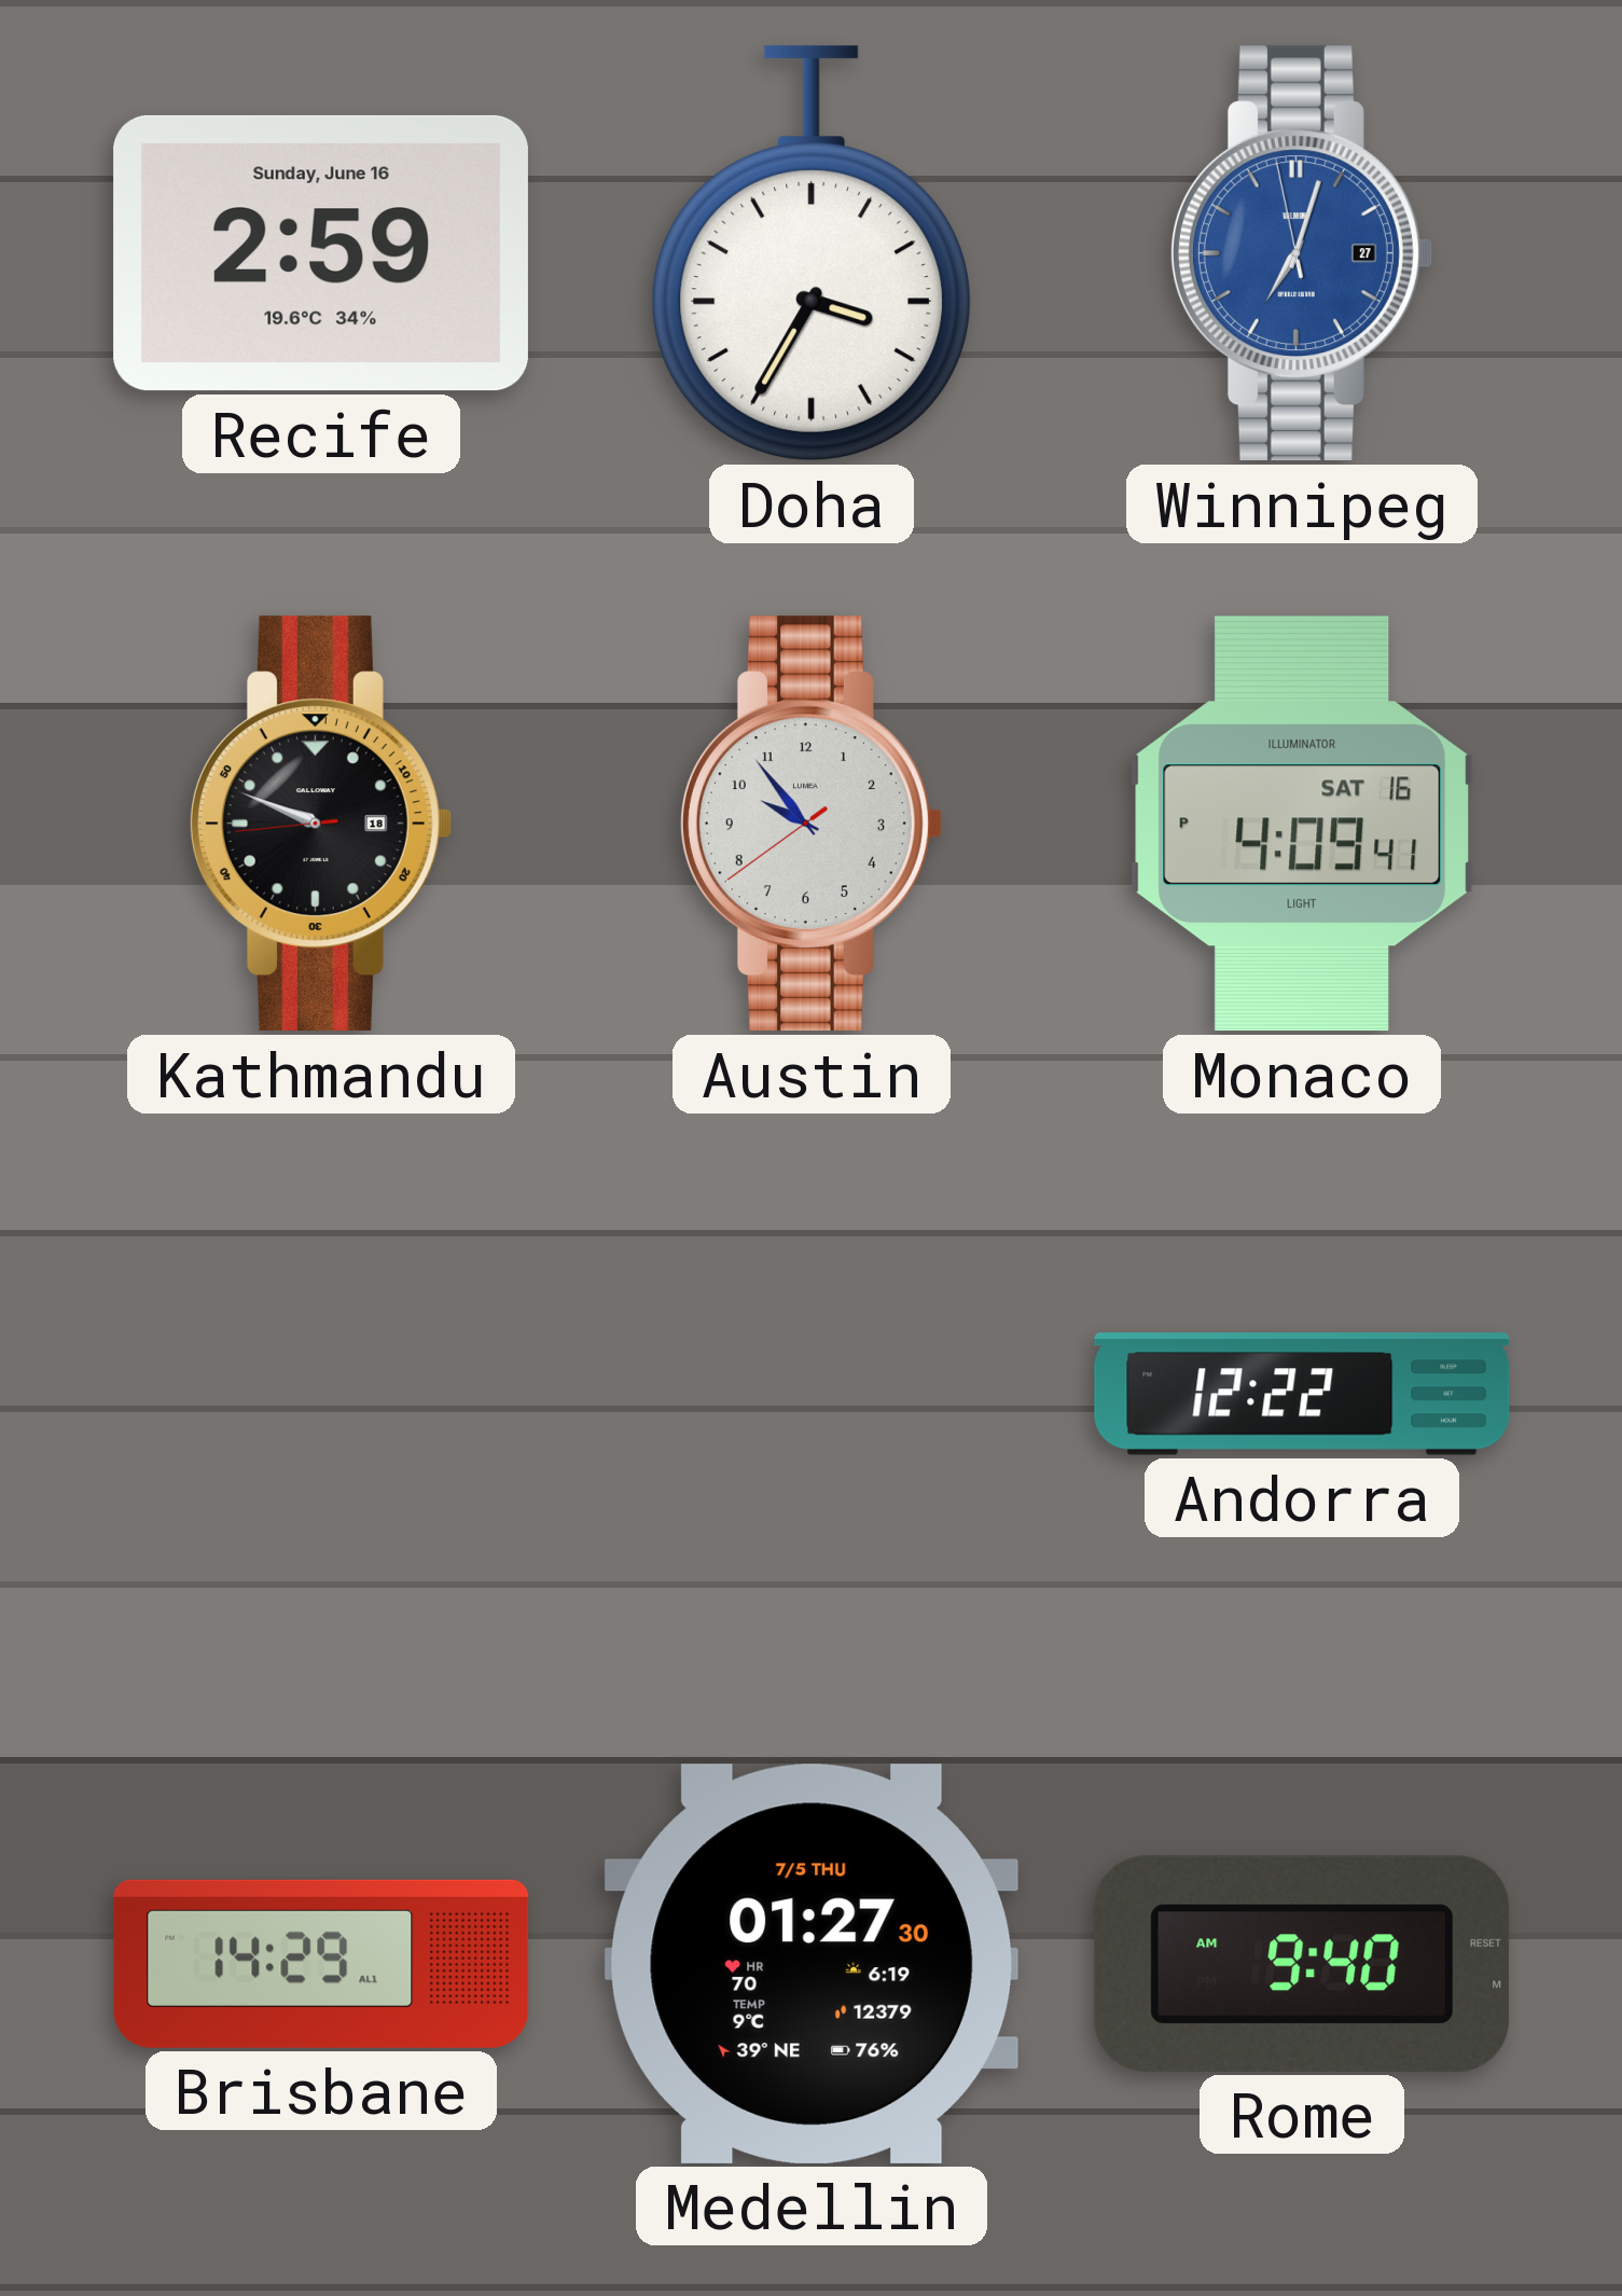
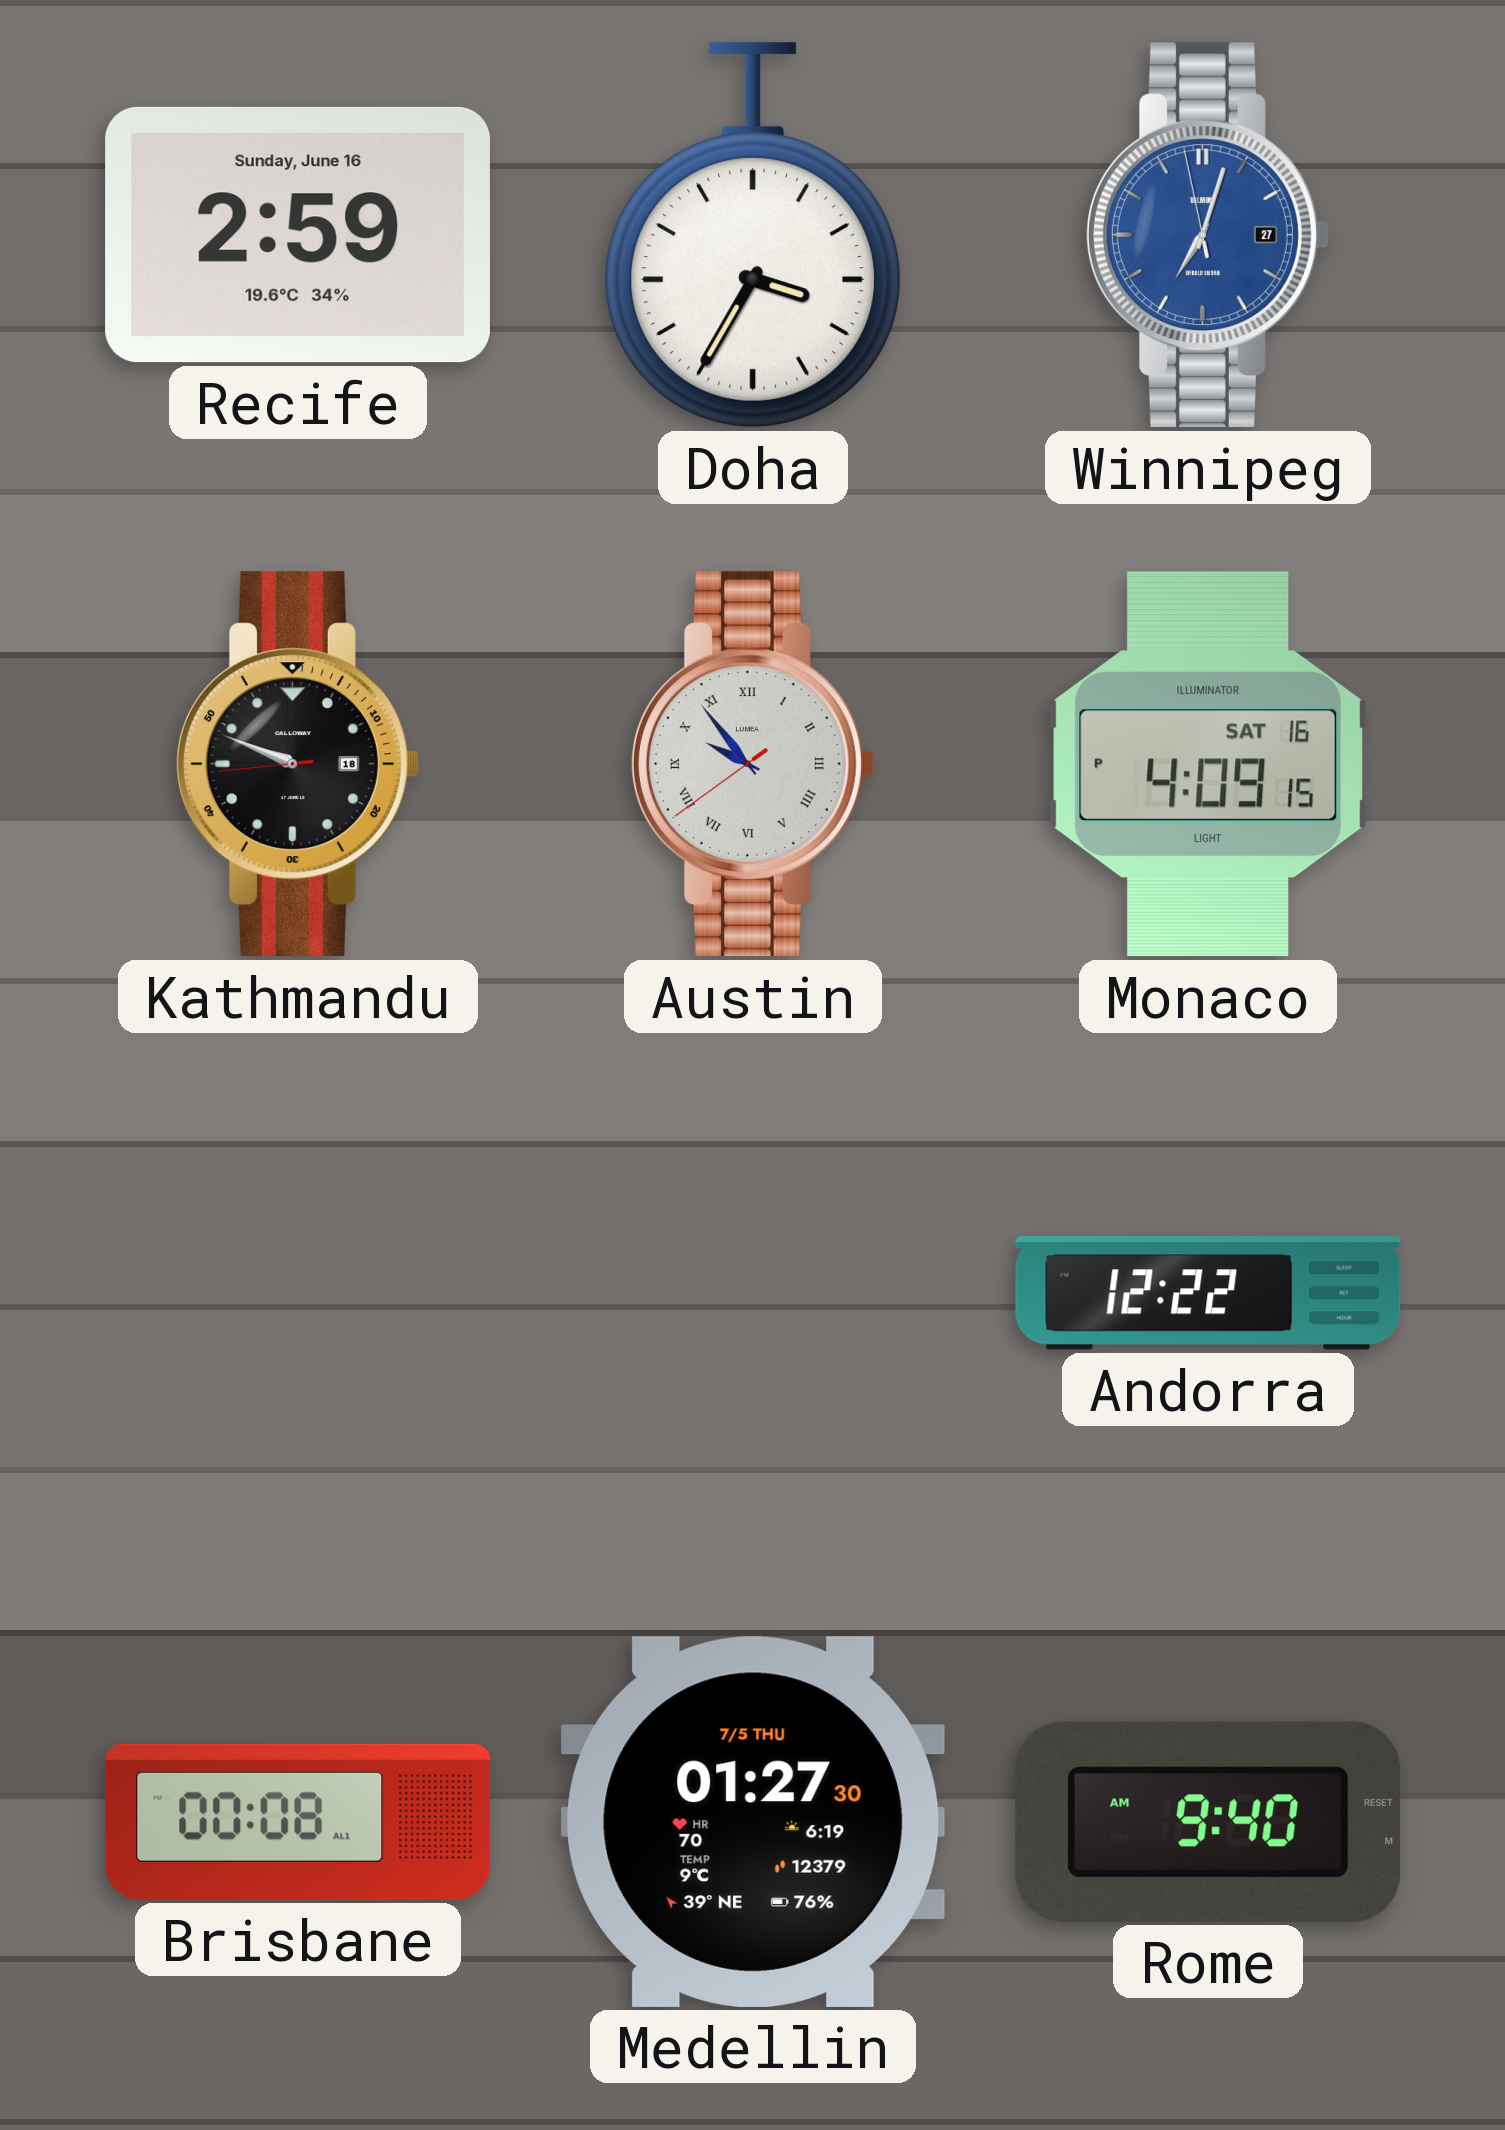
Austin numerals: Arabic -> Roman (752, 764)
Monaco: 4:09:41 PM -> 4:09:15 PM (1208, 764)
Brisbane: 14:29 -> 00:08 (298, 1822)
